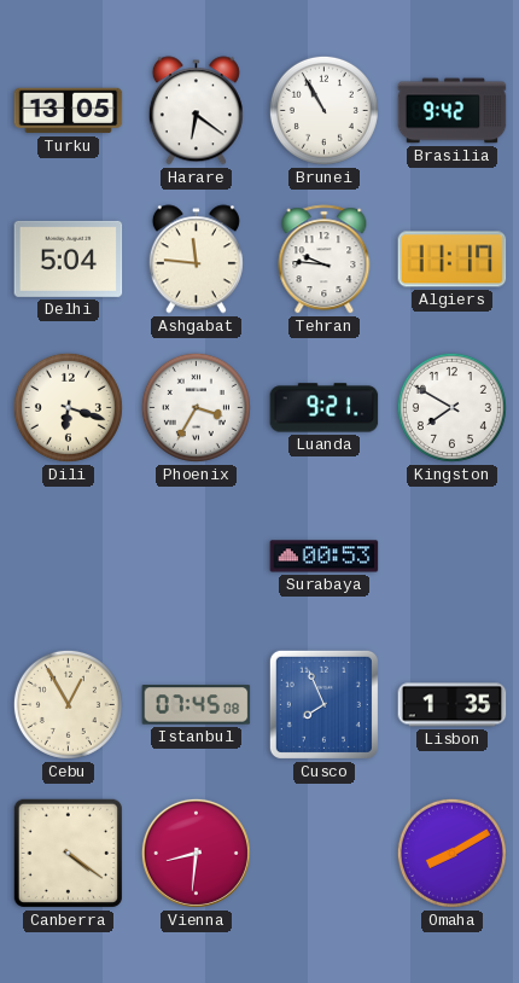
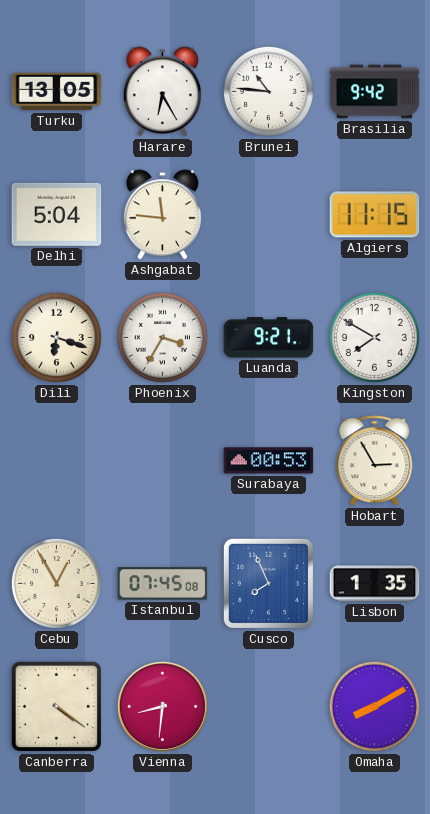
Harare: 6:21 -> 6:25 (162, 92)
Brunei: 10:55 -> 10:46 (268, 91)
Tehran: 9:46 -> none (325, 260)
Algiers: 11:17 -> 11:15 (375, 215)
Hobart: none -> 2:55 (375, 461)
